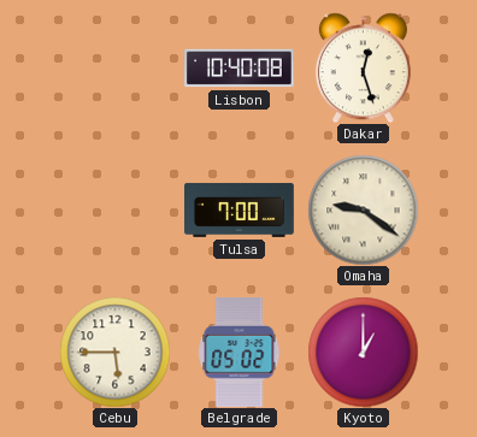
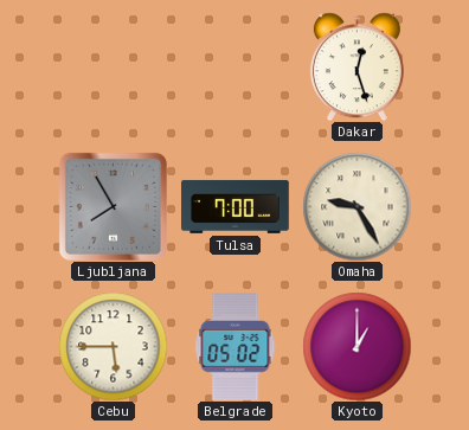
Lisbon: 10:40 -> none (240, 69)
Ljubljana: none -> 7:55 (113, 206)
Omaha: 9:21 -> 9:25 (356, 206)
